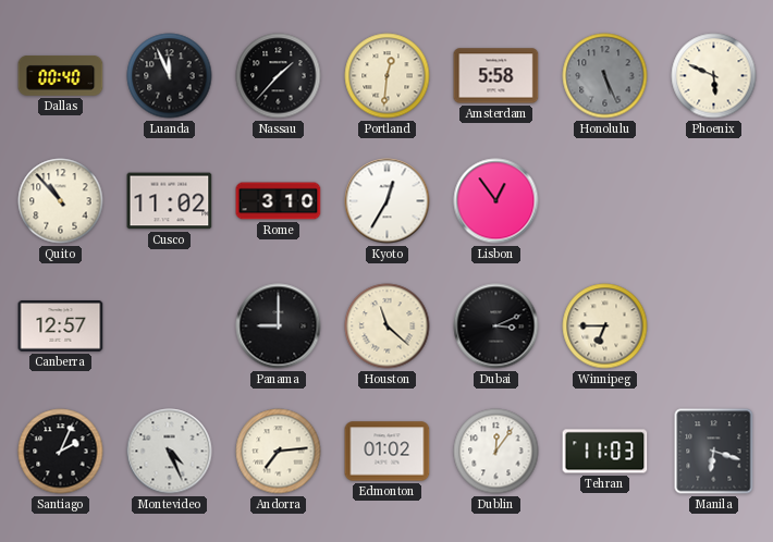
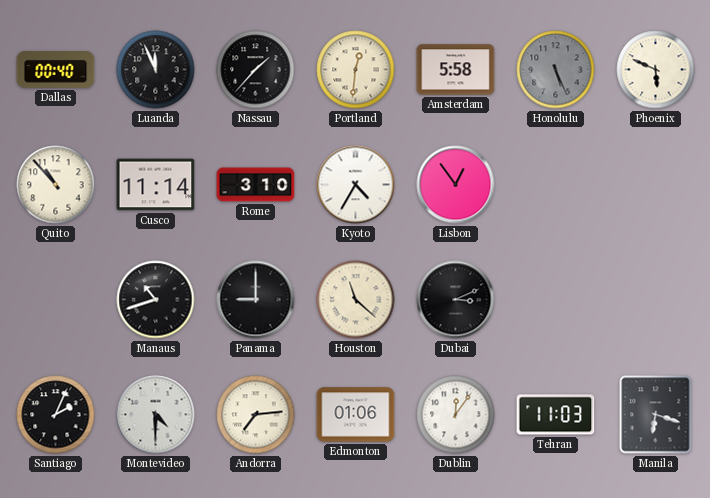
Cusco: 11:02 -> 11:14 (156, 185)
Kyoto: 12:35 -> 4:35 (356, 185)
Canberra: 12:57 -> none (61, 327)
Manaus: none -> 10:42 (156, 300)
Winnipeg: 6:45 -> none (605, 327)
Montevideo: 4:26 -> 4:30 (156, 415)
Edmonton: 01:02 -> 01:06 (356, 415)
